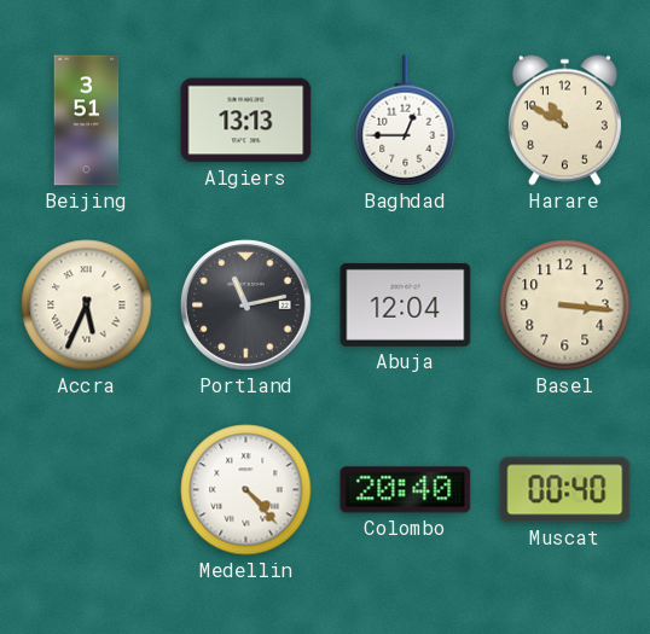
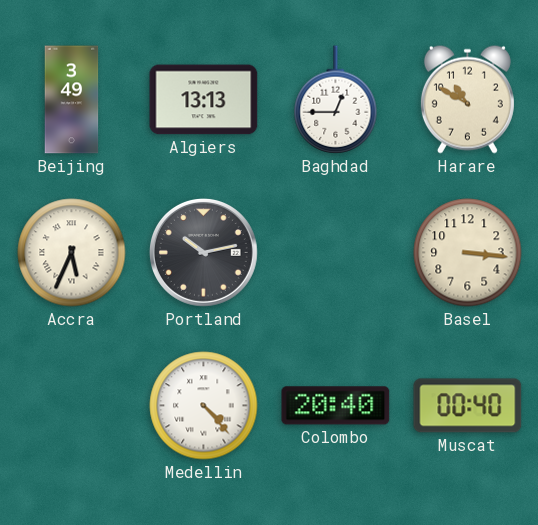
Beijing: 3:51 -> 3:49 (72, 100)
Portland: 11:13 -> 10:13 (203, 252)
Abuja: 12:04 -> none (406, 304)
